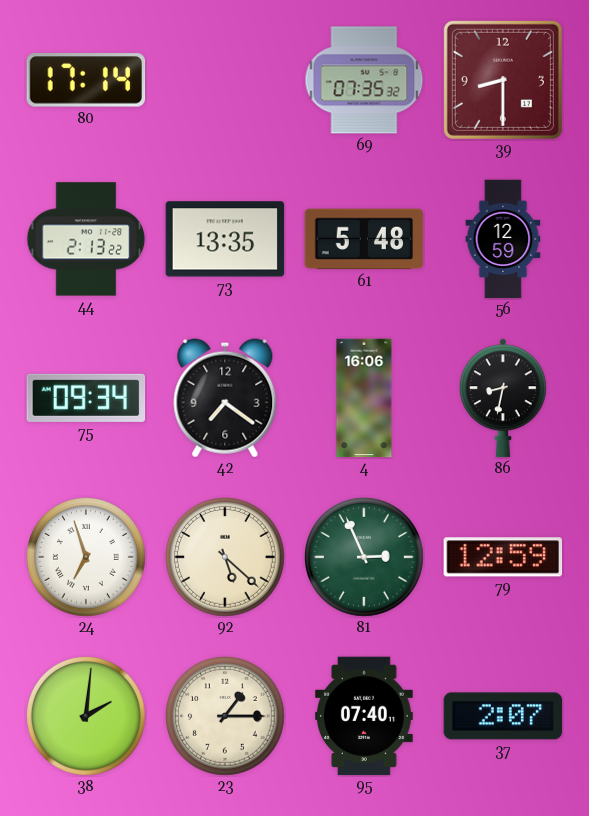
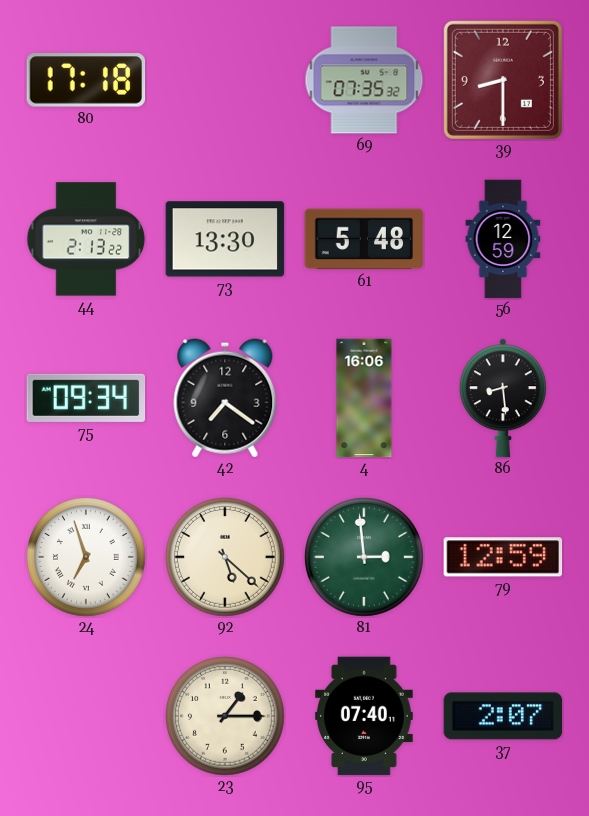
80: 17:14 -> 17:18 (86, 80)
73: 13:35 -> 13:30 (225, 239)
86: 8:32 -> 8:29 (503, 398)
81: 2:56 -> 2:59 (365, 558)
38: 2:01 -> none (87, 717)
